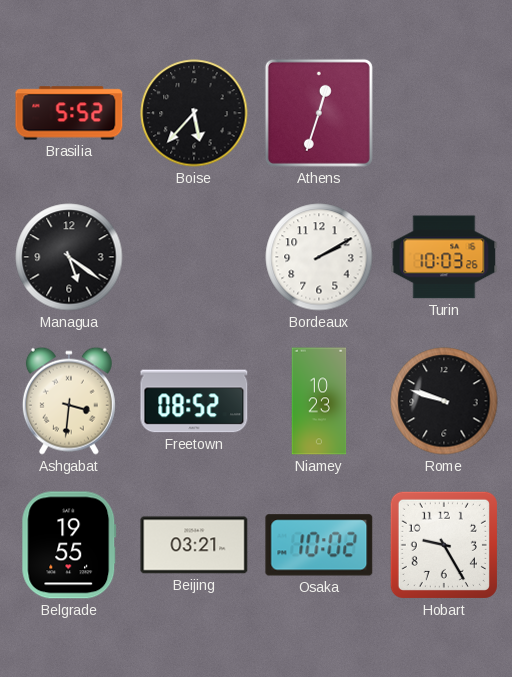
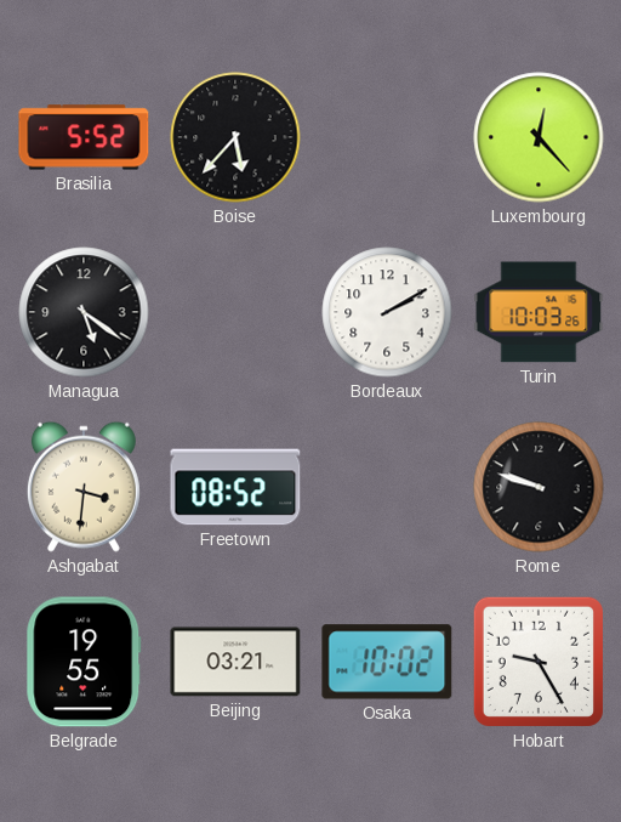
Athens: 12:33 -> none (319, 113)
Luxembourg: none -> 12:23 (539, 137)
Niamey: 10:23 -> none (319, 401)
